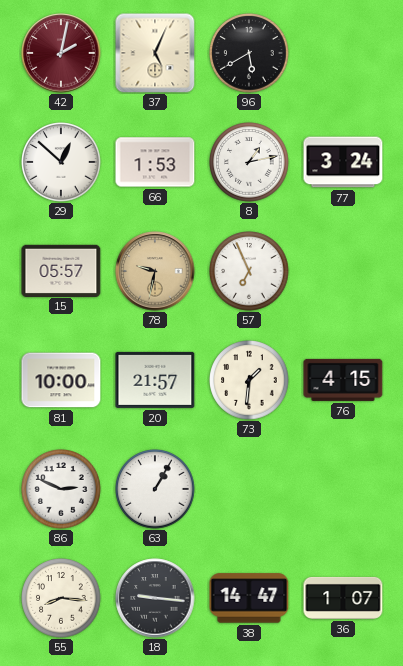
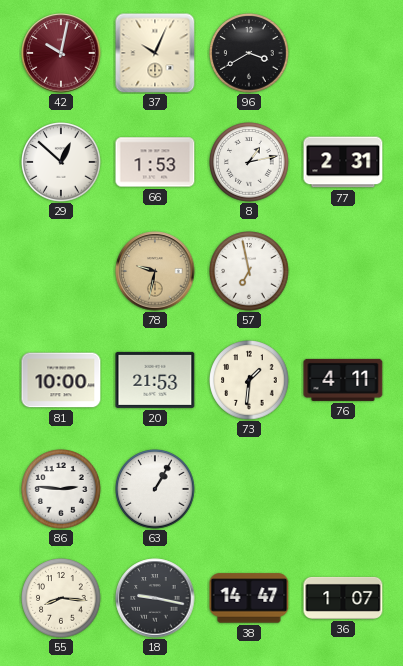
42: 2:02 -> 10:02 (61, 53)
37: 5:04 -> 10:04 (155, 53)
96: 5:40 -> 3:40 (249, 53)
77: 3:24 -> 2:31 (343, 162)
15: 05:57 -> none (61, 270)
57: 6:56 -> 6:58 (249, 271)
20: 21:57 -> 21:53 (155, 380)
76: 4:15 -> 4:11 (343, 380)
86: 2:49 -> 2:46 (61, 489)
18: 9:16 -> 9:17 (155, 598)
